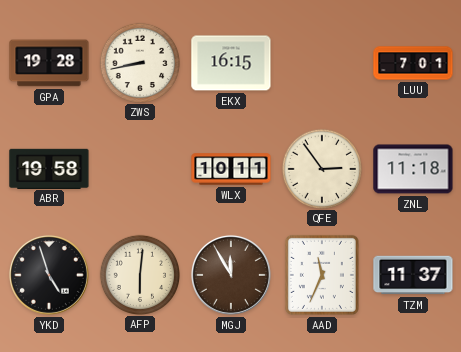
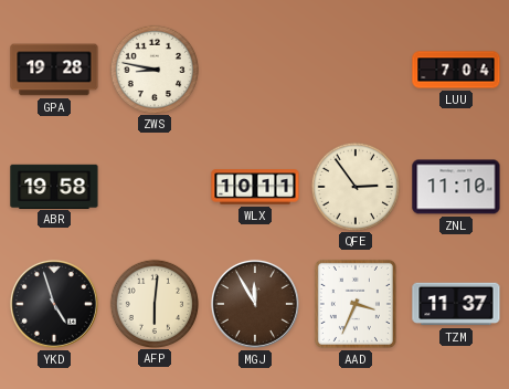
ZWS: 8:43 -> 8:47 (153, 69)
EKX: 16:15 -> none (231, 63)
LUU: 7:01 -> 7:04 (456, 70)
ZNL: 11:18 -> 11:10 (456, 187)
AAD: 11:34 -> 3:34 (356, 304)
